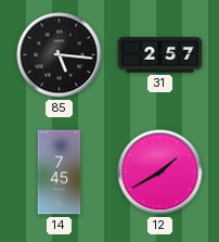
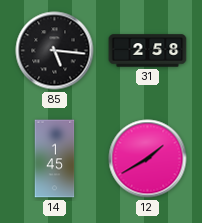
31: 2:57 -> 2:58 (148, 51)
14: 7:45 -> 1:45 (55, 159)
